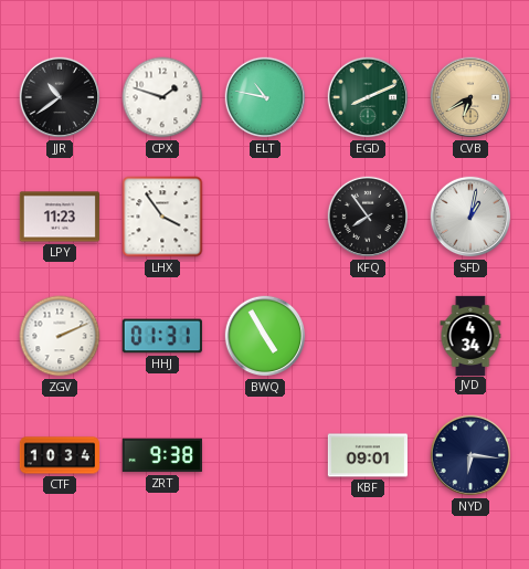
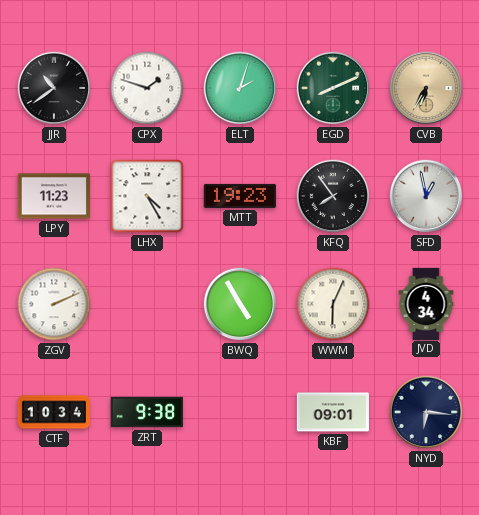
ELT: 10:47 -> 2:03 (240, 88)
CVB: 6:40 -> 6:35 (426, 88)
LHX: 3:54 -> 4:25 (147, 196)
MTT: none -> 19:23 (240, 196)
SFD: 1:02 -> 12:58 (426, 196)
HHJ: 01:31 -> none (162, 336)
WWM: none -> 6:04 (333, 304)
